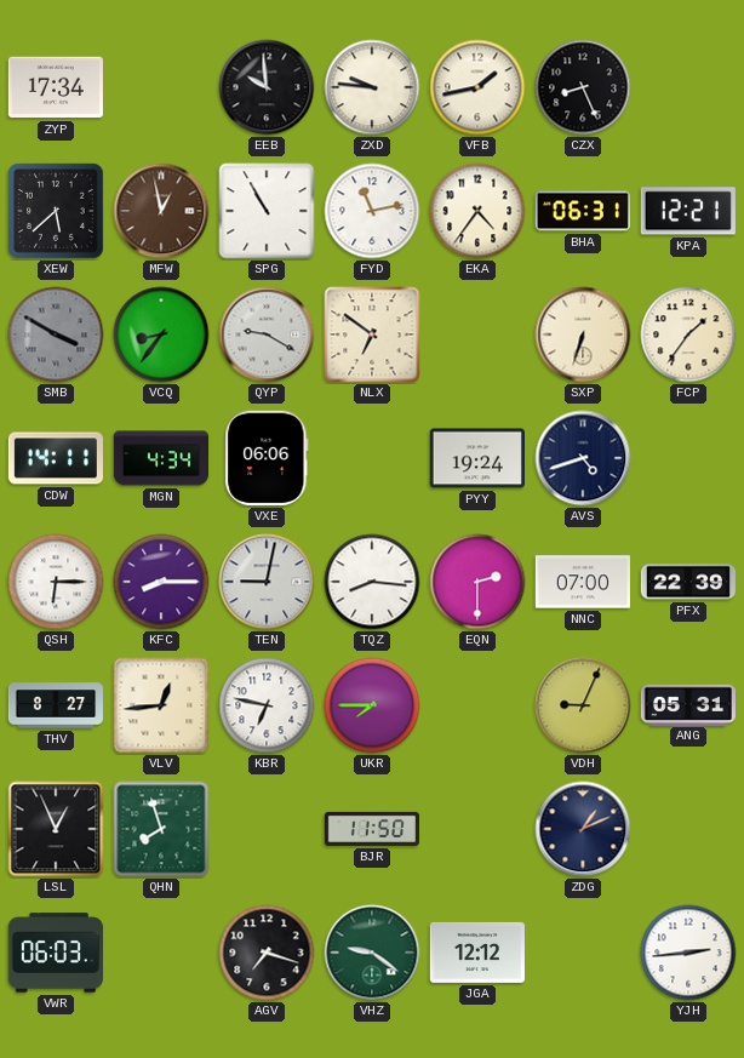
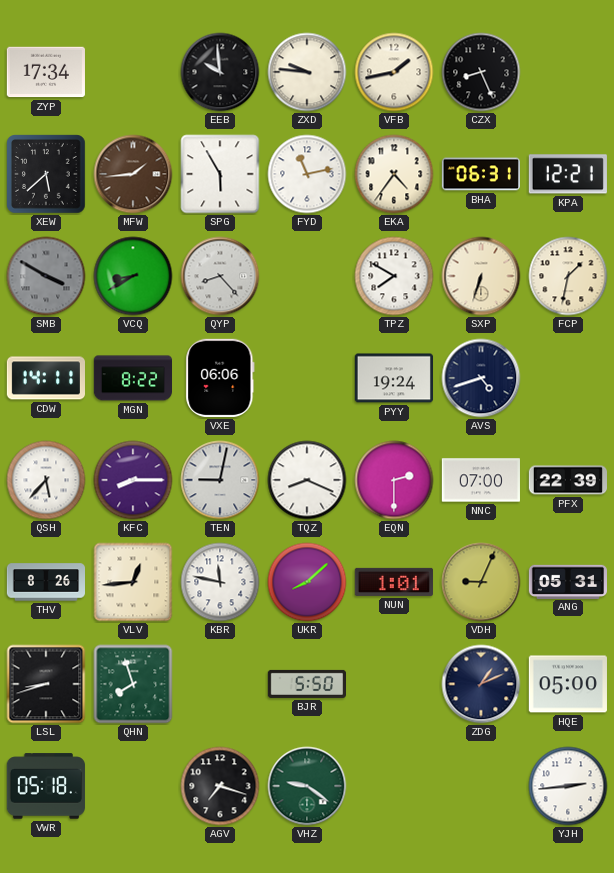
MFW: 12:58 -> 1:44 (133, 174)
SPG: 10:55 -> 5:55 (220, 174)
VCQ: 8:36 -> 8:40 (133, 276)
QYP: 9:20 -> 8:23 (220, 276)
NLX: 6:51 -> none (372, 334)
TPZ: none -> 7:50 (394, 276)
FCP: 1:36 -> 1:32 (568, 276)
MGN: 4:34 -> 8:22 (132, 378)
QSH: 6:15 -> 5:37 (46, 480)
TQZ: 8:16 -> 8:19 (307, 480)
THV: 8:27 -> 8:26 (45, 582)
KBR: 6:47 -> 11:47 (220, 582)
UKR: 7:45 -> 8:08 (307, 582)
NUN: none -> 1:01 (394, 582)
LSL: 12:56 -> 8:42 (46, 684)
BJR: 11:50 -> 5:50 (306, 684)
HQE: none -> 05:00 (568, 684)
VWR: 06:03 -> 05:18 (46, 786)
JGA: 12:12 -> none (477, 953)
